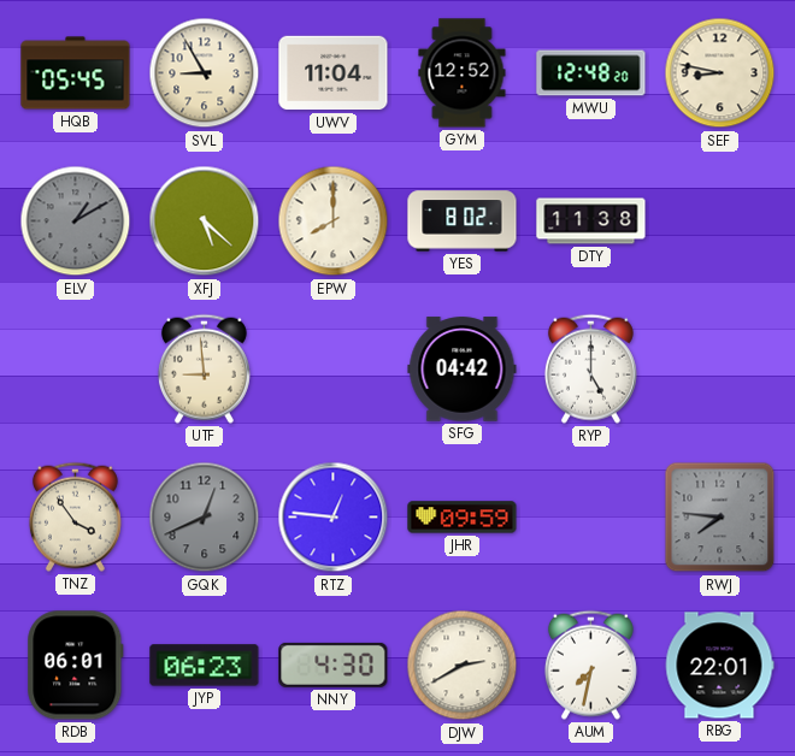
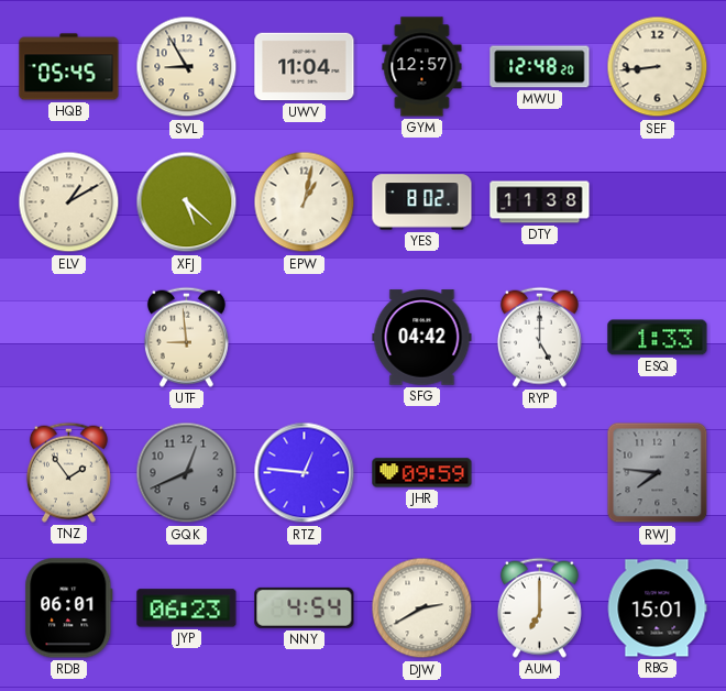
GYM: 12:52 -> 12:57 (422, 67)
SEF: 8:47 -> 8:44 (658, 67)
ELV dial: grey -> cream (69, 202)
EPW: 8:00 -> 1:02 (305, 202)
ESQ: none -> 1:33 (658, 338)
TNZ: 3:54 -> 1:54 (68, 472)
NNY: 4:30 -> 4:54 (305, 607)
AUM: 7:32 -> 7:00 (539, 607)
RBG: 22:01 -> 15:01 (657, 608)
